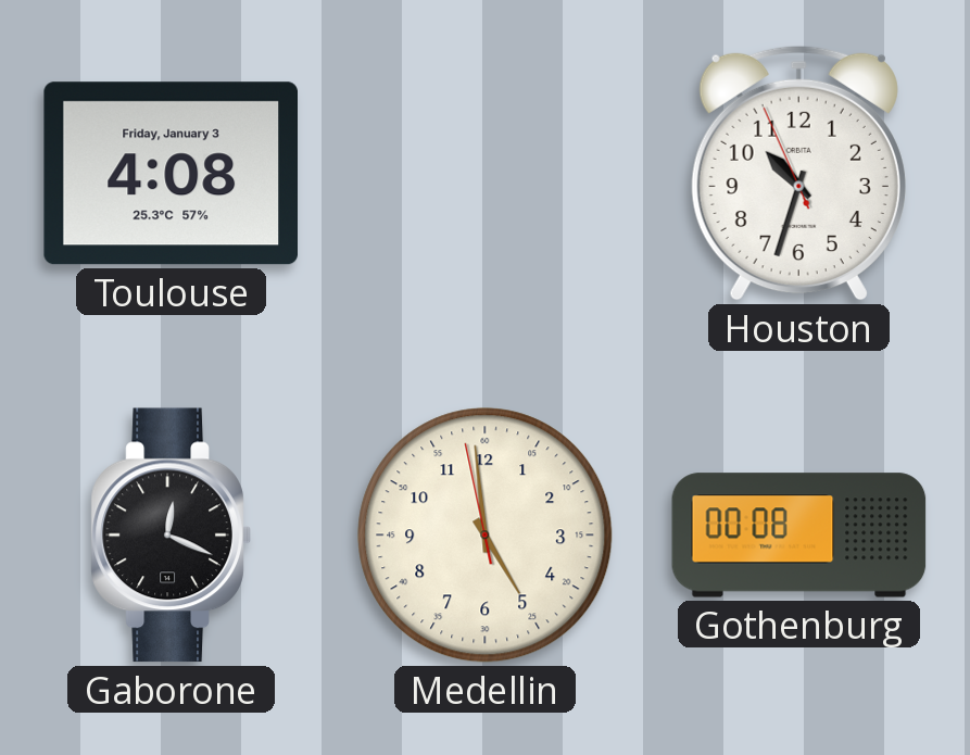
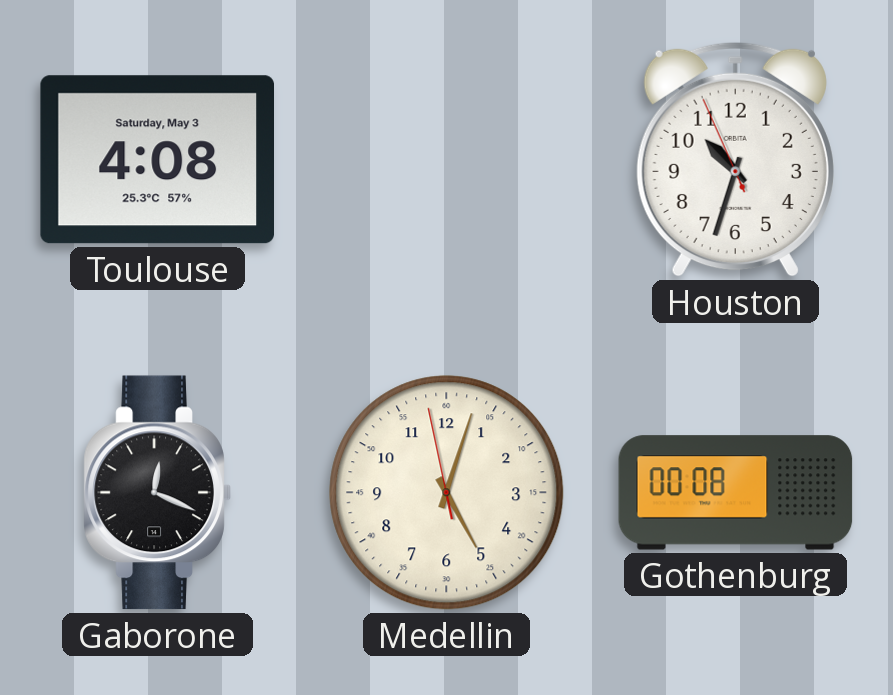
Toulouse date: Friday, January 3 -> Saturday, May 3 (157, 160)
Medellin: 4:58 -> 5:02 (447, 493)
